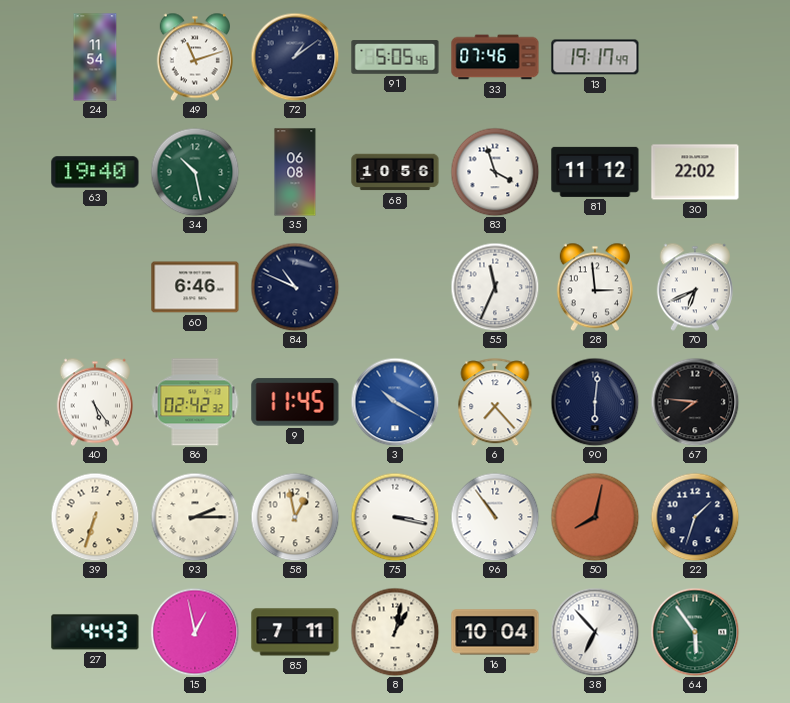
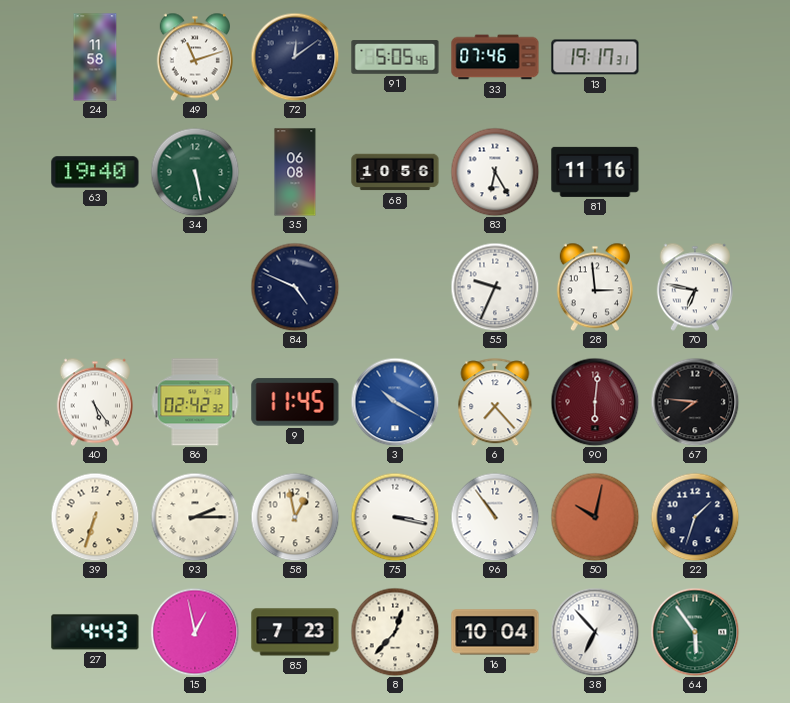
24: 11:54 -> 11:58 (95, 57)
72: 1:09 -> 12:09 (295, 57)
13: 19:17:49 -> 19:17:31 (595, 57)
34: 10:28 -> 5:28 (195, 172)
83: 3:57 -> 6:25 (495, 172)
81: 11:12 -> 11:16 (595, 172)
30: 22:02 -> none (695, 172)
60: 6:46 -> none (195, 287)
84: 10:49 -> 4:49 (295, 287)
55: 11:34 -> 9:34 (495, 287)
70: 6:41 -> 6:47 (695, 287)
90 dial: navy -> burgundy (595, 402)
50: 8:02 -> 10:02 (595, 517)
85: 7:11 -> 7:23 (295, 632)
8: 1:02 -> 12:37 (395, 632)
